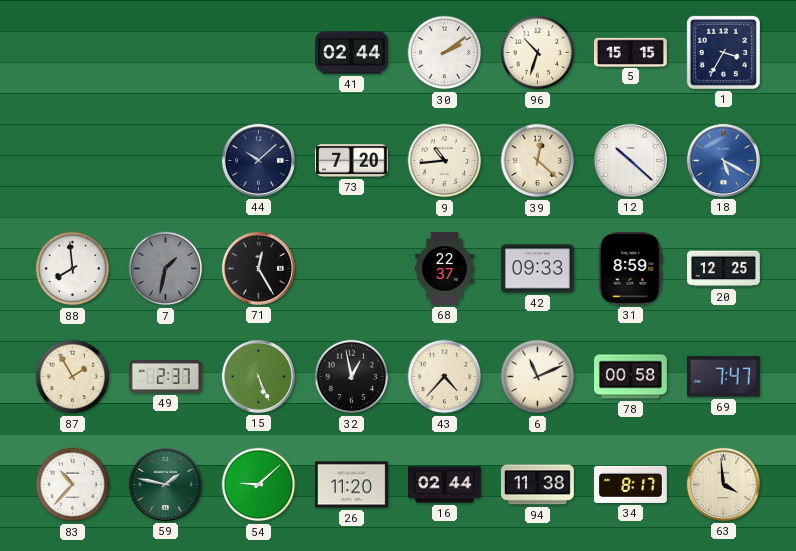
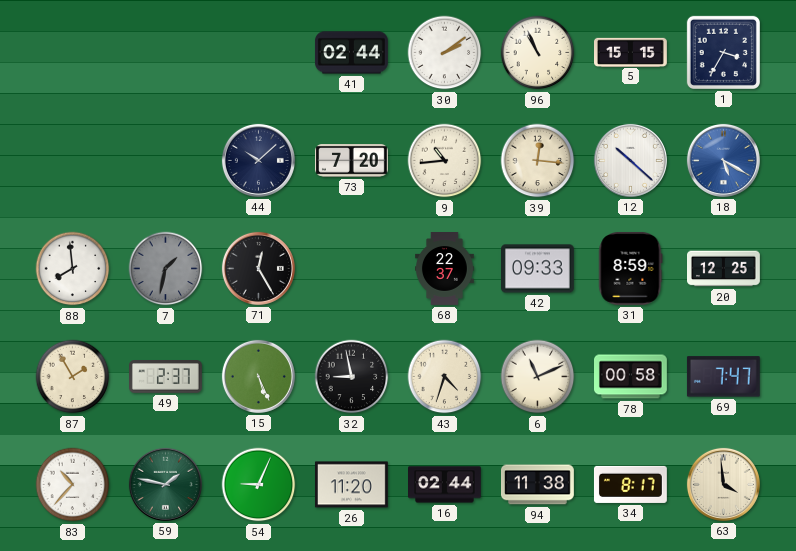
96: 10:33 -> 10:56 (538, 53)
39: 12:22 -> 12:16 (538, 161)
32: 12:58 -> 8:58 (352, 377)
43: 4:37 -> 4:33 (445, 377)
54: 9:08 -> 9:04 (259, 485)
